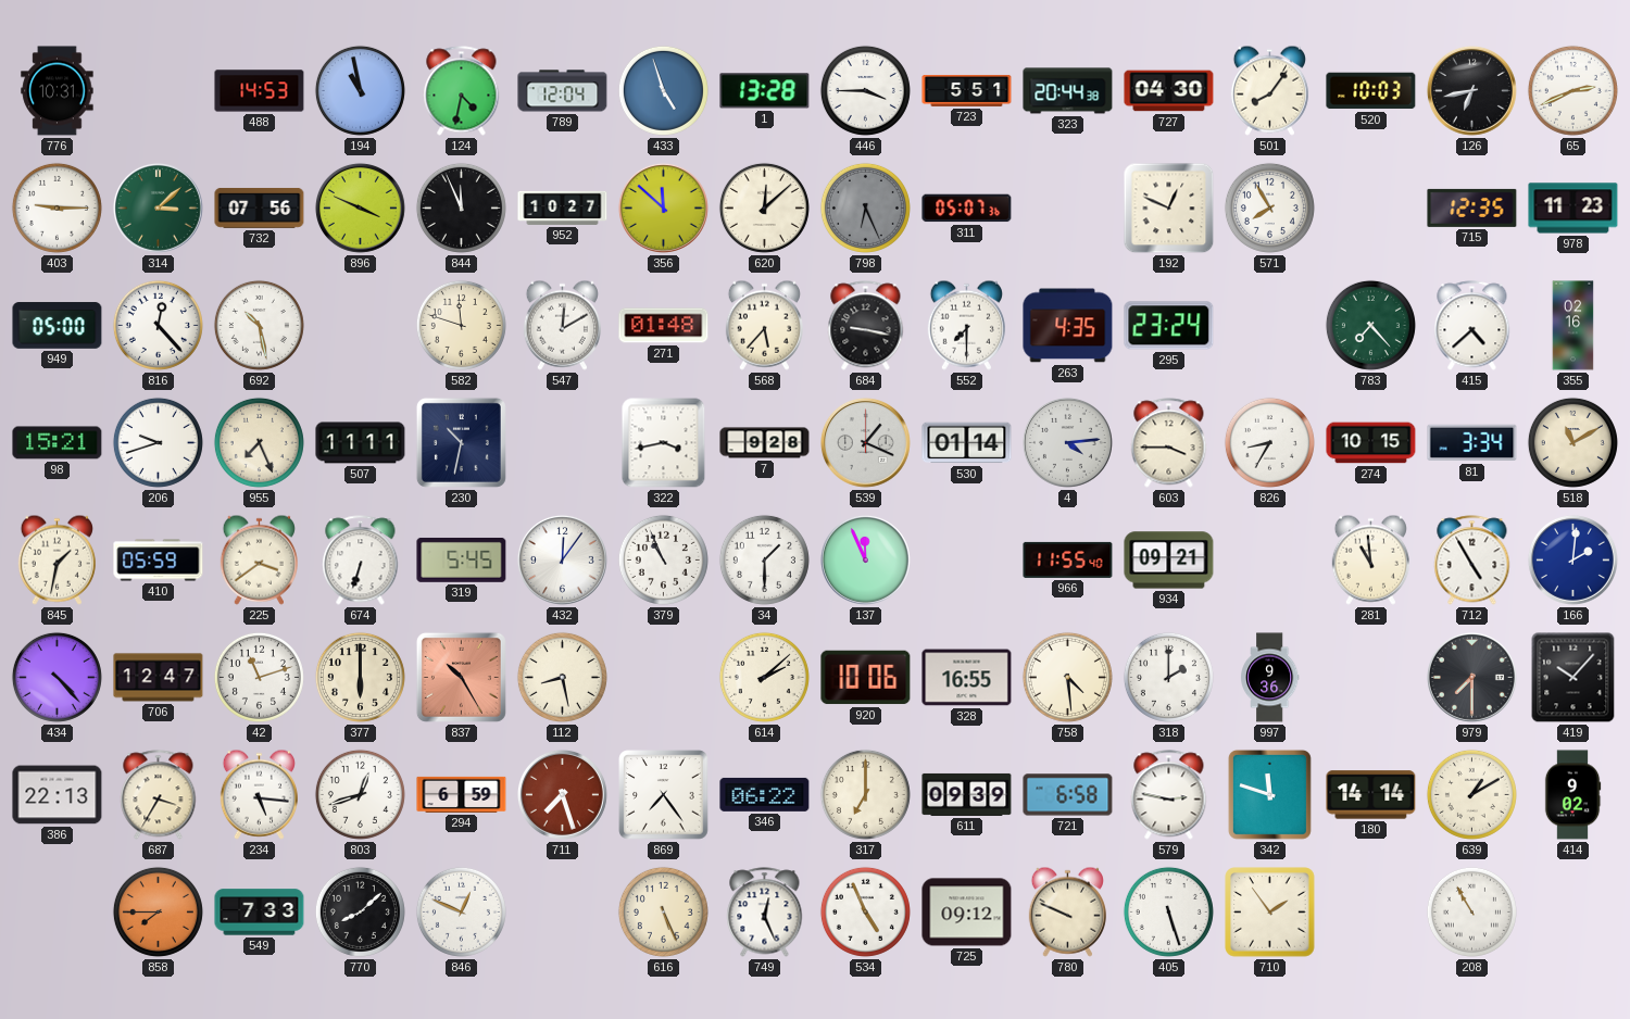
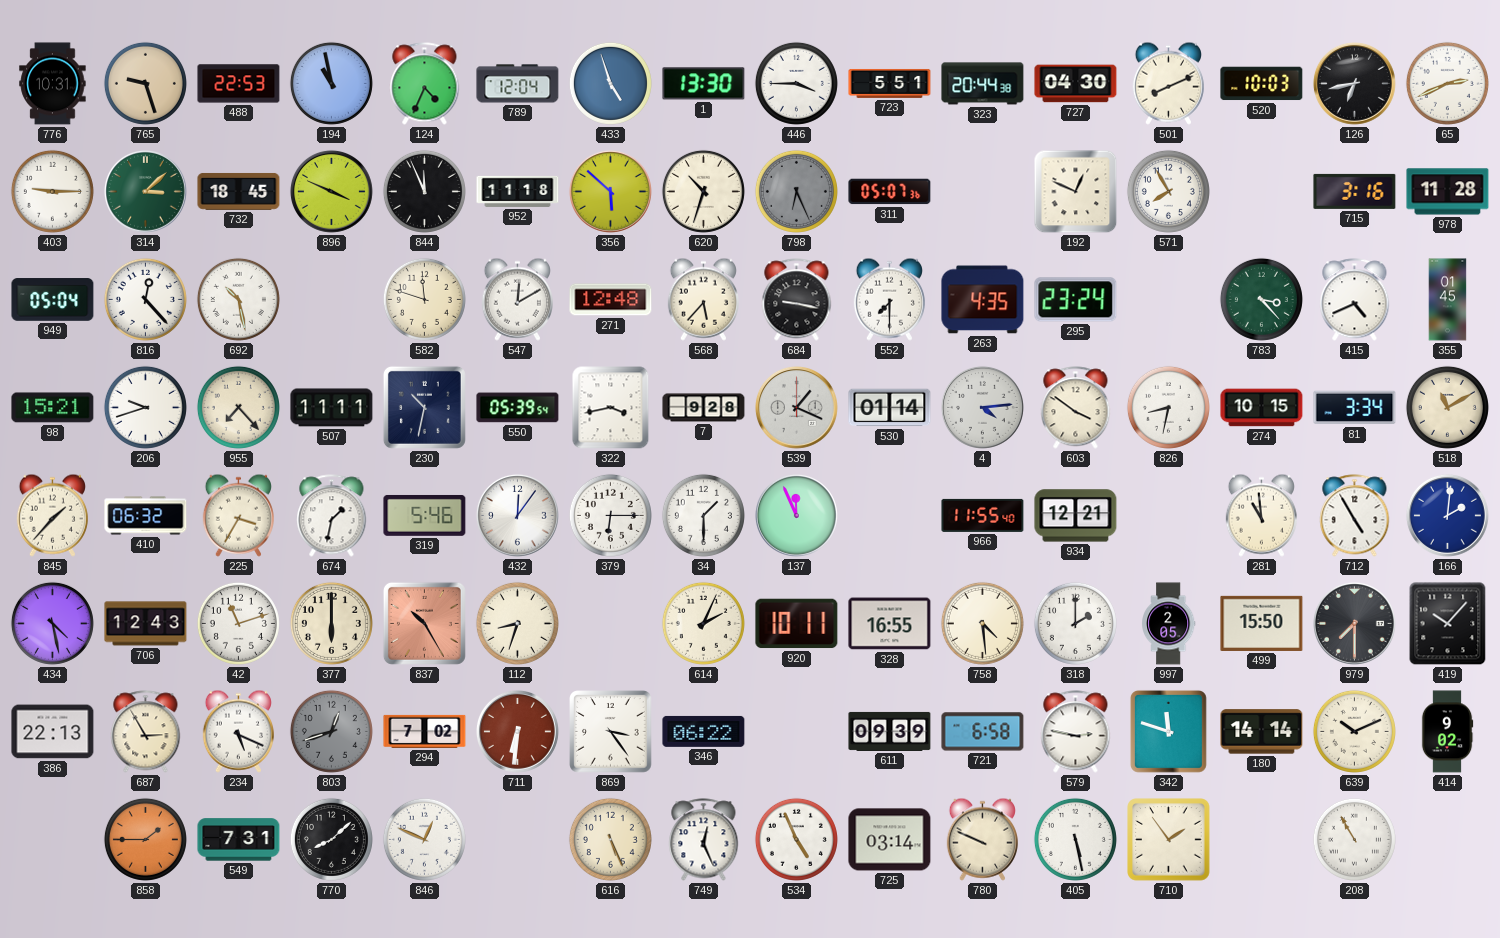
765: none -> 9:27 (145, 83)
488: 14:53 -> 22:53 (239, 84)
124: 4:32 -> 4:34 (425, 84)
1: 13:28 -> 13:30 (704, 84)
501: 8:06 -> 8:11 (1168, 83)
732: 07:56 -> 18:45 (239, 192)
952: 10:27 -> 11:18 (518, 191)
356: 11:52 -> 5:52 (610, 191)
620: 12:08 -> 10:33 (703, 191)
715: 12:35 -> 3:16 (1355, 191)
978: 11:23 -> 11:28 (1448, 192)
949: 05:00 -> 05:04 (53, 300)
271: 01:48 -> 12:48 (611, 300)
783: 7:23 -> 3:23 (1261, 299)
415: 4:38 -> 4:41 (1355, 300)
355: 02:16 -> 01:45 (1448, 300)
955: 7:26 -> 7:23 (238, 407)
550: none -> 05:39 (518, 408)
603: 3:45 -> 3:51 (1076, 408)
826: 8:35 -> 8:32 (1168, 407)
845: 1:32 -> 1:37 (52, 515)
410: 05:59 -> 06:32 (146, 516)
225: 3:39 -> 3:35 (238, 515)
674: 6:33 -> 1:32 (332, 516)
319: 5:45 -> 5:46 (425, 515)
379: 10:56 -> 6:15 (610, 515)
934: 09:21 -> 12:21 (1076, 516)
434: 4:23 -> 4:28 (52, 623)
706: 12:47 -> 12:43 (146, 624)
112: 8:28 -> 8:33 (517, 623)
614: 2:08 -> 2:04 (703, 623)
920: 10:06 -> 10:11 (797, 624)
997: 9:36 -> 2:05 (1169, 624)
499: none -> 15:50 (1262, 623)
687: 3:35 -> 2:55 (146, 732)
234: 5:16 -> 5:19 (238, 731)
803 dial: white -> grey (331, 731)
294: 6:59 -> 7:02 (425, 731)
711: 7:27 -> 6:31 (517, 731)
869: 7:24 -> 3:24 (611, 732)
317: 7:00 -> none (865, 794)
639: 1:10 -> 10:11 (1354, 731)
858: 7:45 -> 1:45 (145, 839)
549: 7:33 -> 7:31 (239, 840)
725: 09:12 -> 03:14 (890, 840)
405: 5:27 -> 5:28 (1075, 839)
